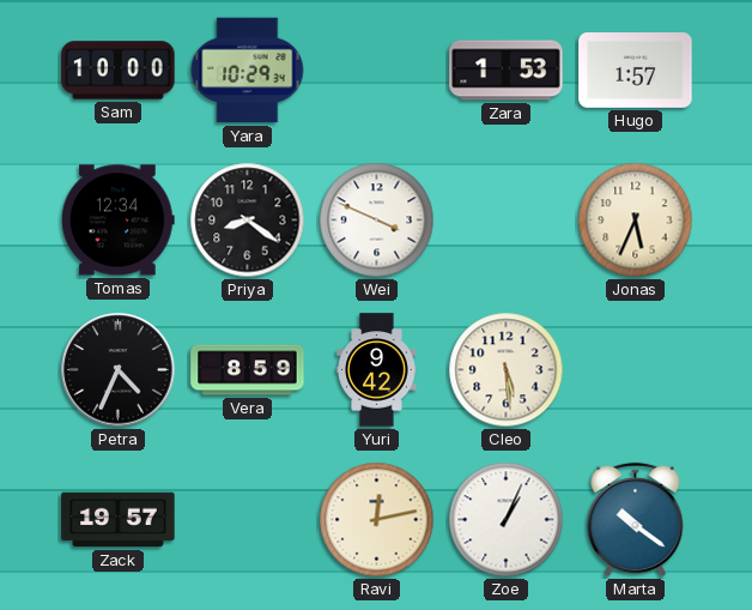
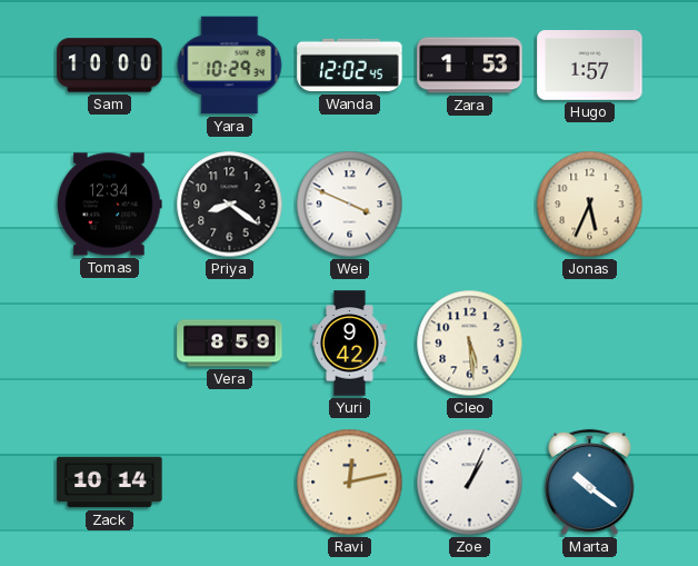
Wanda: none -> 12:02 (350, 66)
Petra: 4:34 -> none (119, 370)
Zack: 19:57 -> 10:14 (110, 483)
